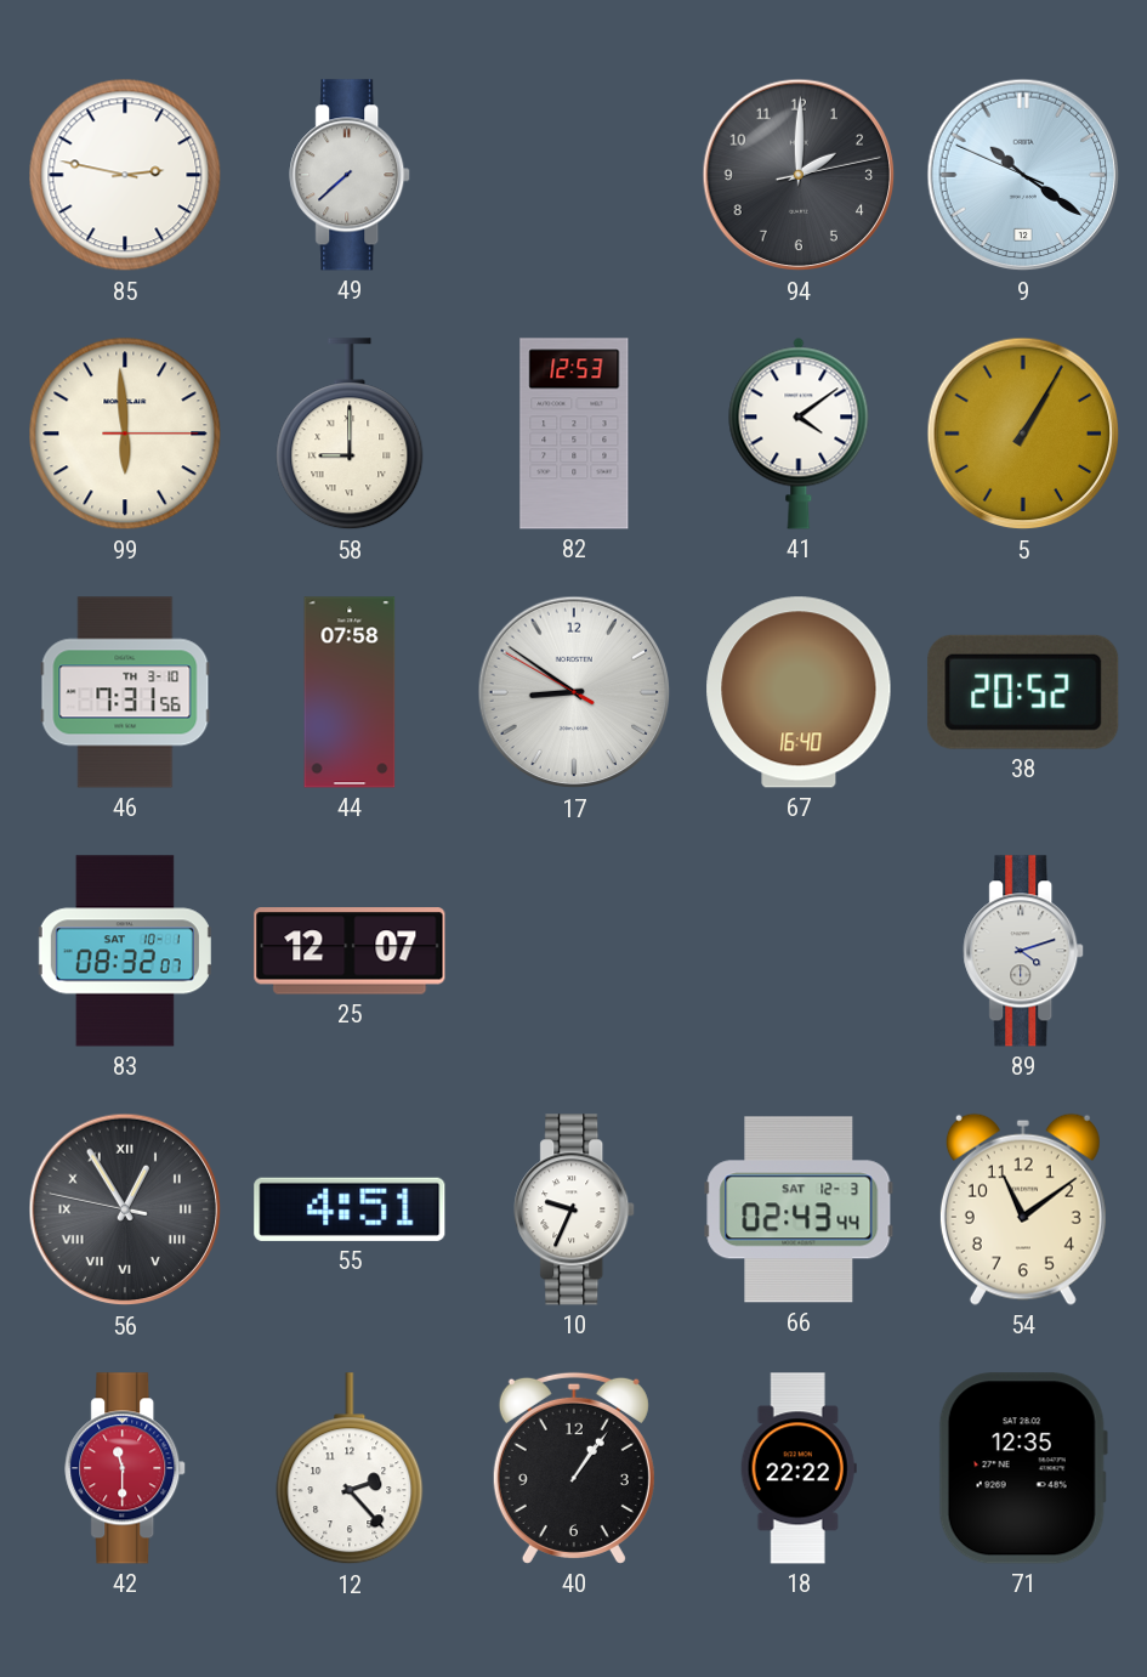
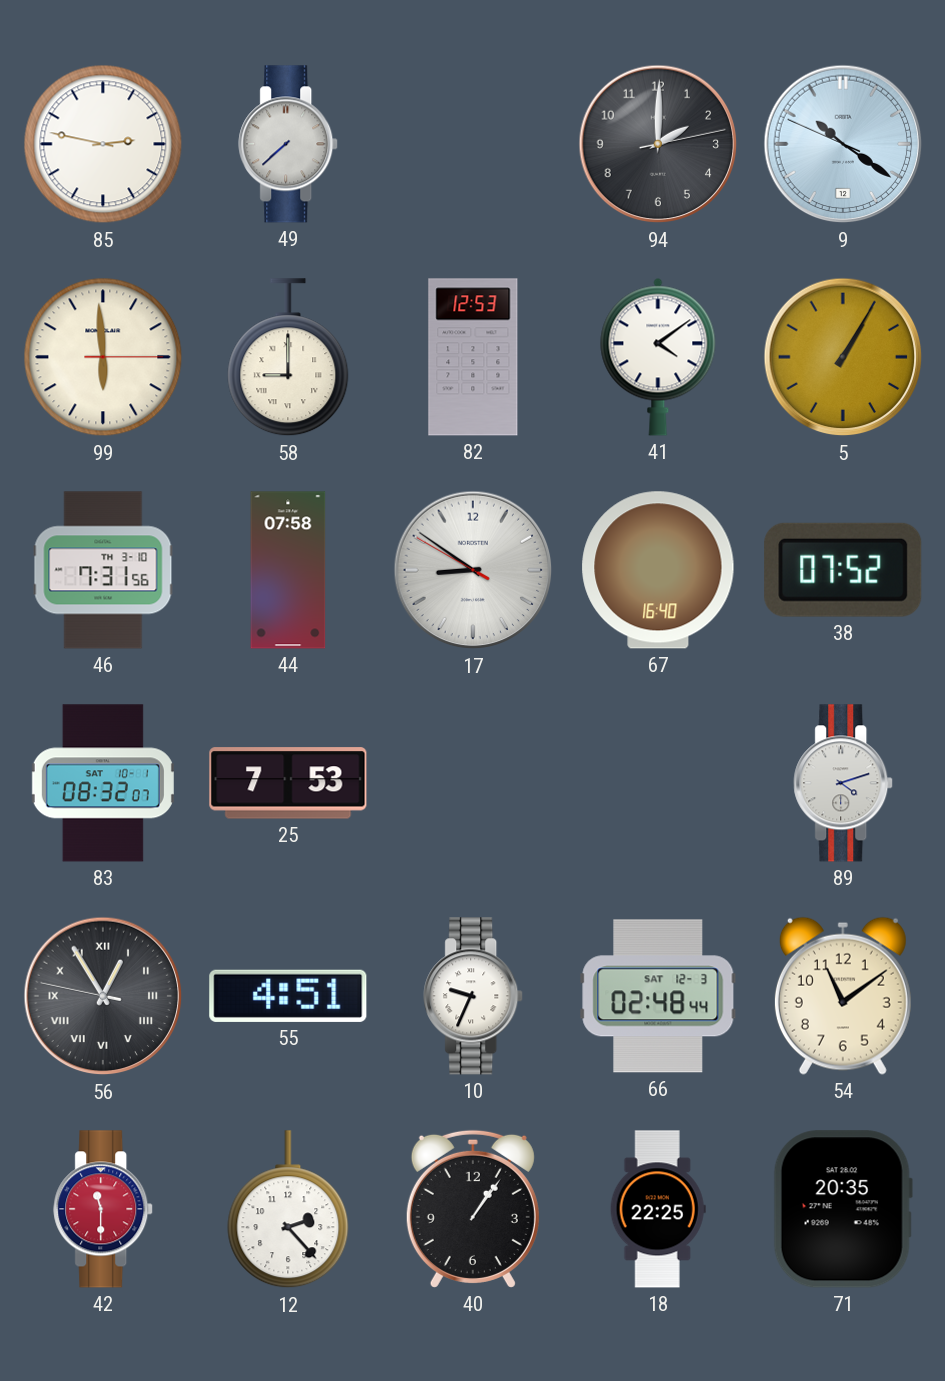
38: 20:52 -> 07:52 (843, 570)
25: 12:07 -> 7:53 (288, 783)
66: 02:43 -> 02:48 (658, 996)
18: 22:22 -> 22:25 (658, 1209)
71: 12:35 -> 20:35 (843, 1209)
